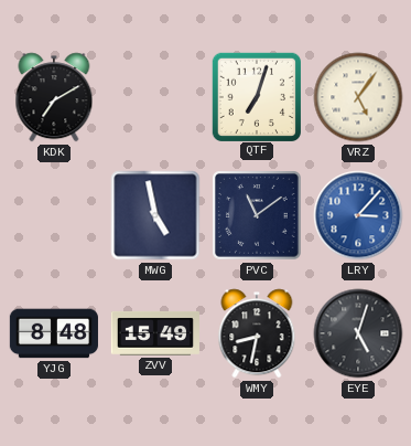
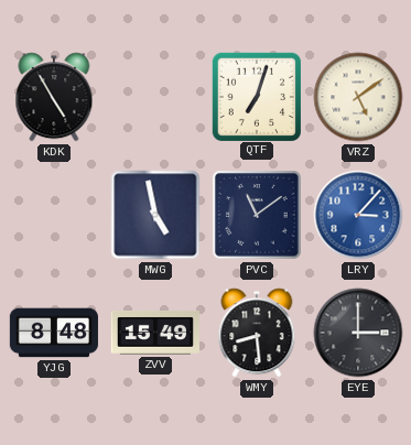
KDK: 7:10 -> 4:55 (54, 97)
VRZ: 5:06 -> 5:09 (358, 97)
WMY: 8:32 -> 8:29 (257, 333)
EYE: 5:03 -> 3:00 (358, 333)
